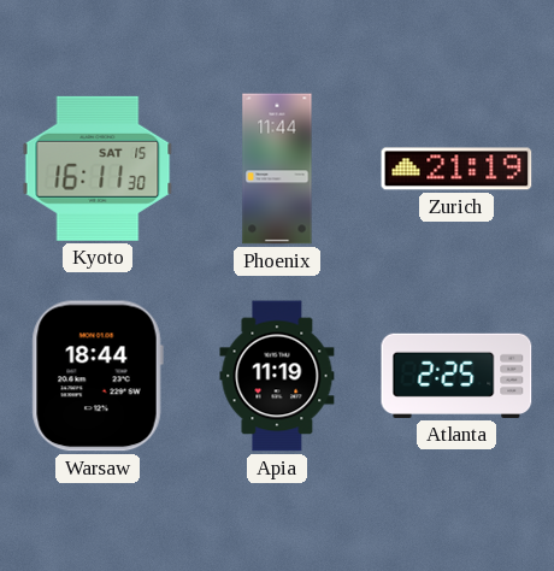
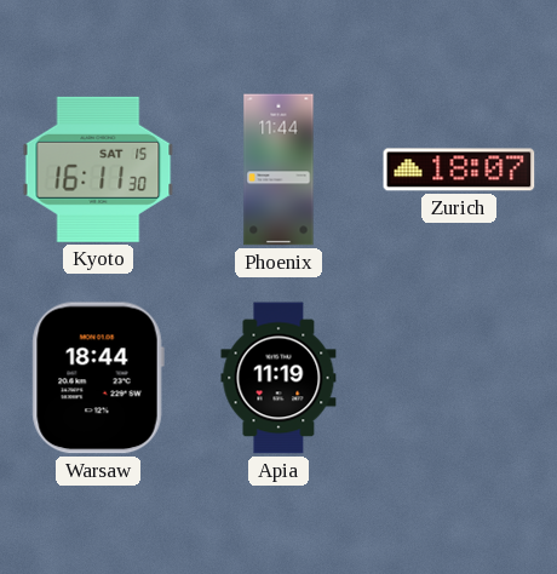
Zurich: 21:19 -> 18:07 (459, 170)
Atlanta: 2:25 -> none (456, 376)
